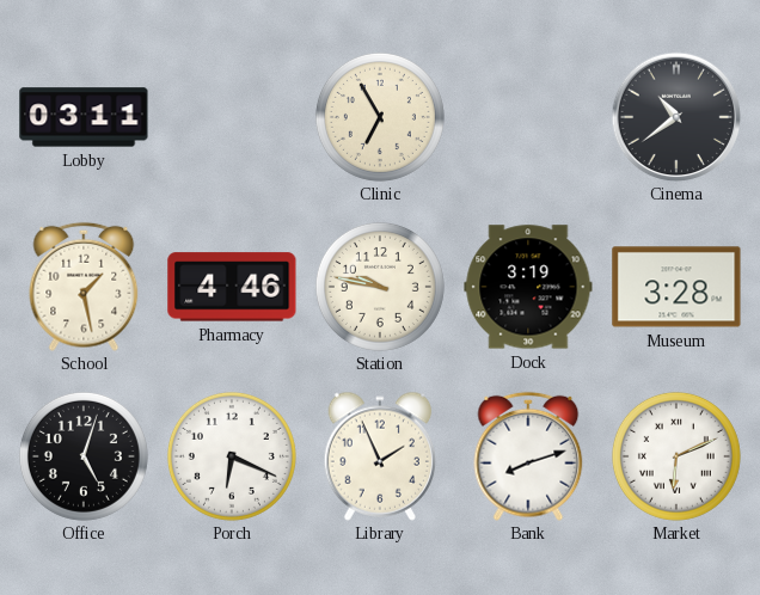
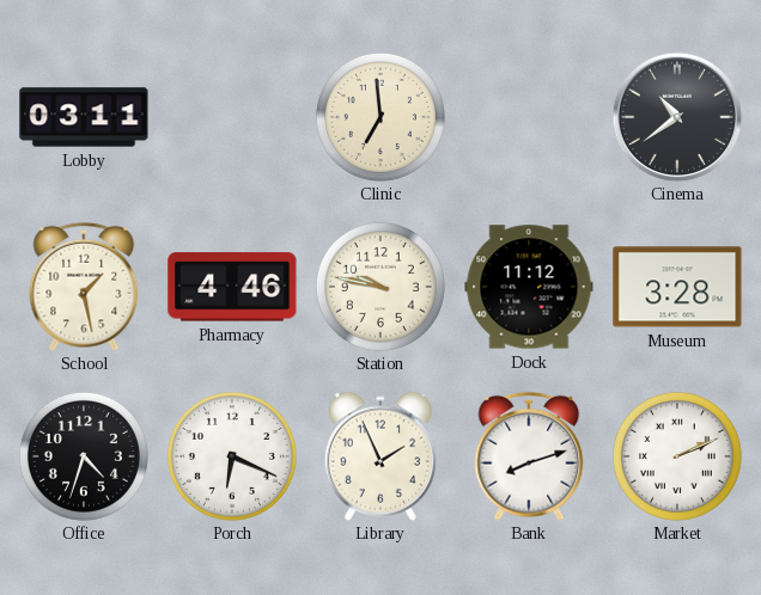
Clinic: 6:55 -> 6:59 (380, 117)
Dock: 3:19 -> 11:12 (529, 287)
Office: 5:03 -> 4:33 (84, 456)
Market: 6:11 -> 2:11 (677, 456)
